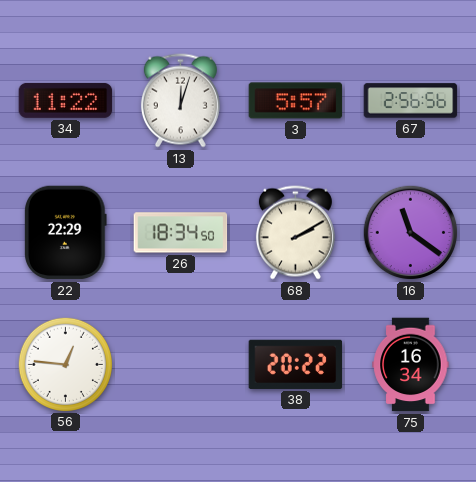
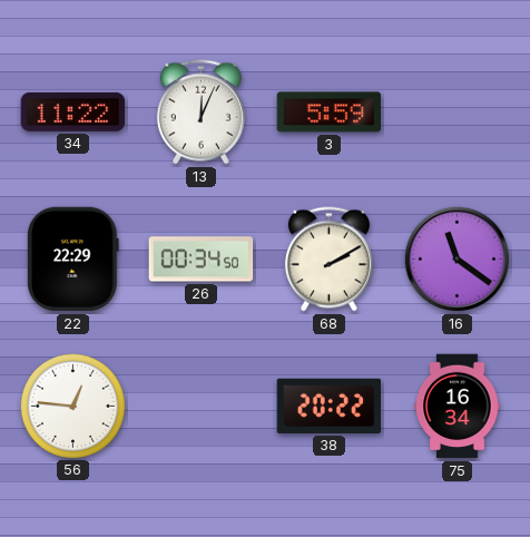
13: 12:03 -> 12:04 (200, 113)
3: 5:57 -> 5:59 (330, 113)
67: 2:56 -> none (411, 101)
26: 18:34 -> 00:34 (202, 260)
